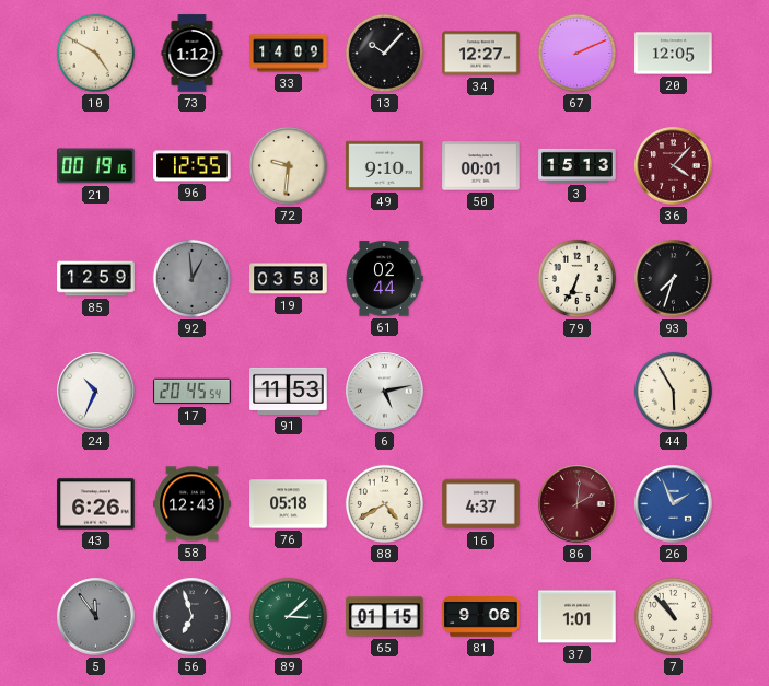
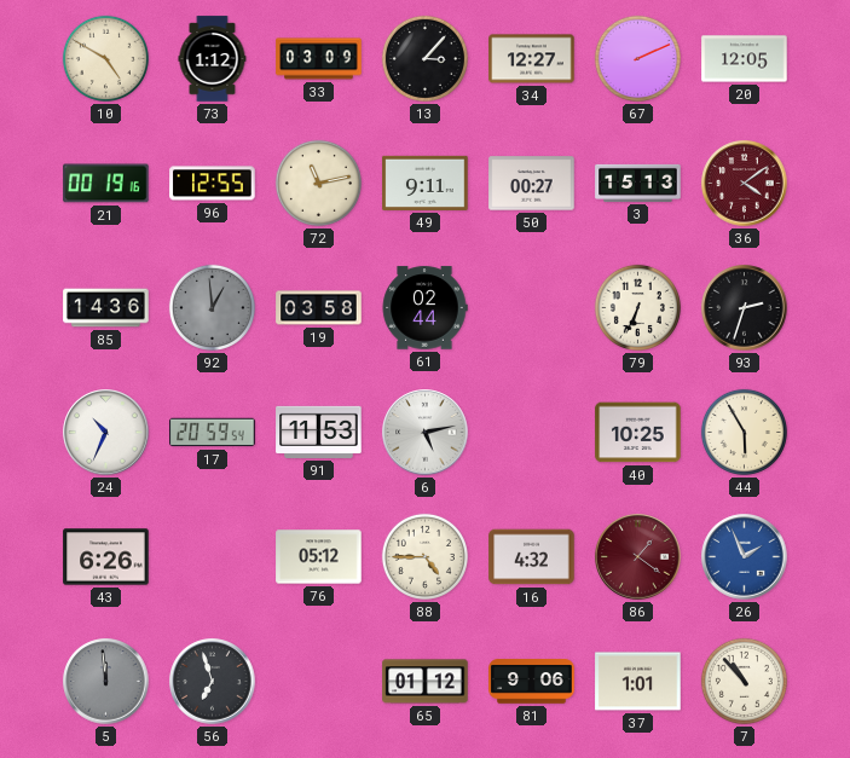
33: 14:09 -> 03:09 (319, 59)
13: 10:07 -> 3:07 (424, 58)
72: 9:31 -> 11:13 (318, 183)
49: 9:10 -> 9:11 (426, 183)
50: 00:01 -> 00:27 (532, 184)
36: 4:07 -> 4:09 (745, 184)
85: 12:59 -> 14:36 (106, 308)
93: 7:33 -> 2:33 (745, 308)
17: 20:45 -> 20:59 (213, 433)
40: none -> 10:25 (638, 433)
58: 12:43 -> none (193, 504)
76: 05:18 -> 05:12 (319, 557)
88: 4:40 -> 4:45 (424, 556)
16: 4:37 -> 4:32 (532, 557)
86: 2:01 -> 1:21 (638, 557)
5: 11:54 -> 11:59 (106, 682)
89: 3:08 -> none (288, 616)
65: 01:15 -> 01:12 (426, 682)
